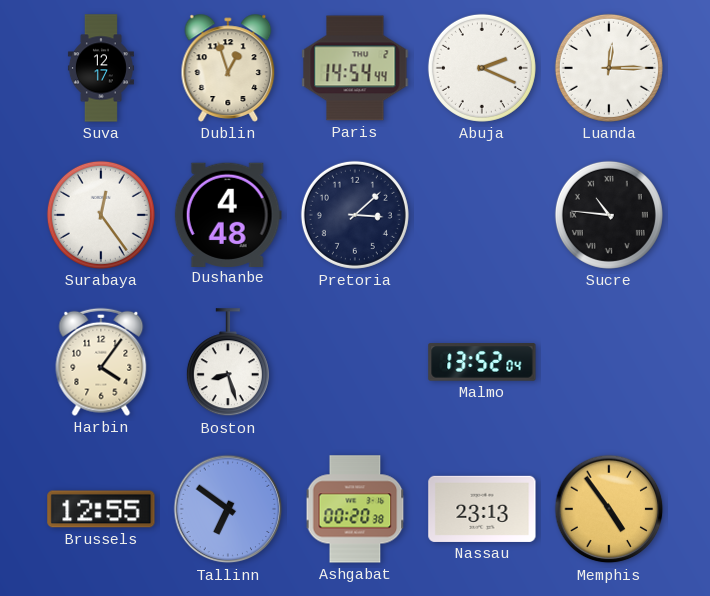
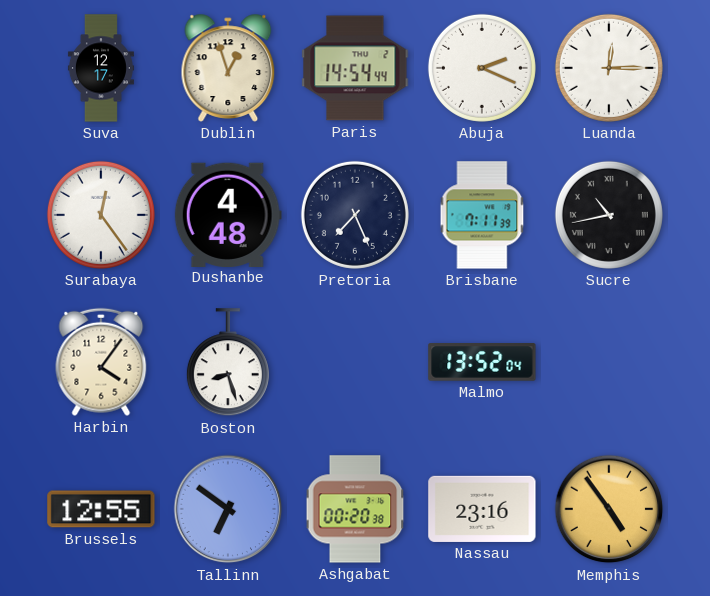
Pretoria: 3:08 -> 7:26 (355, 215)
Brisbane: none -> 7:11 (482, 215)
Sucre: 10:46 -> 10:43 (609, 215)
Nassau: 23:13 -> 23:16 (482, 509)
